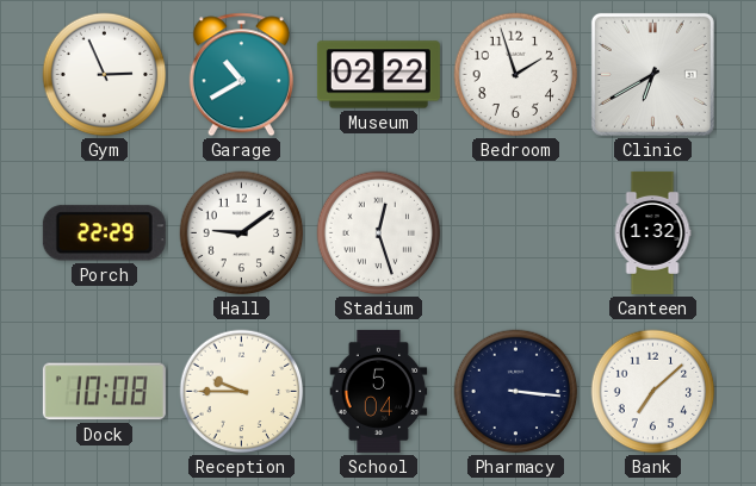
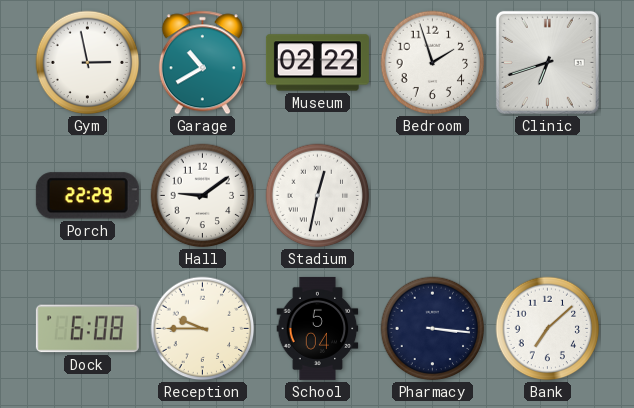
Gym: 2:56 -> 2:58 (88, 63)
Clinic: 6:40 -> 6:42 (547, 62)
Stadium: 12:27 -> 12:32 (318, 196)
Canteen: 1:32 -> none (652, 232)
Dock: 10:08 -> 6:08 (87, 329)
